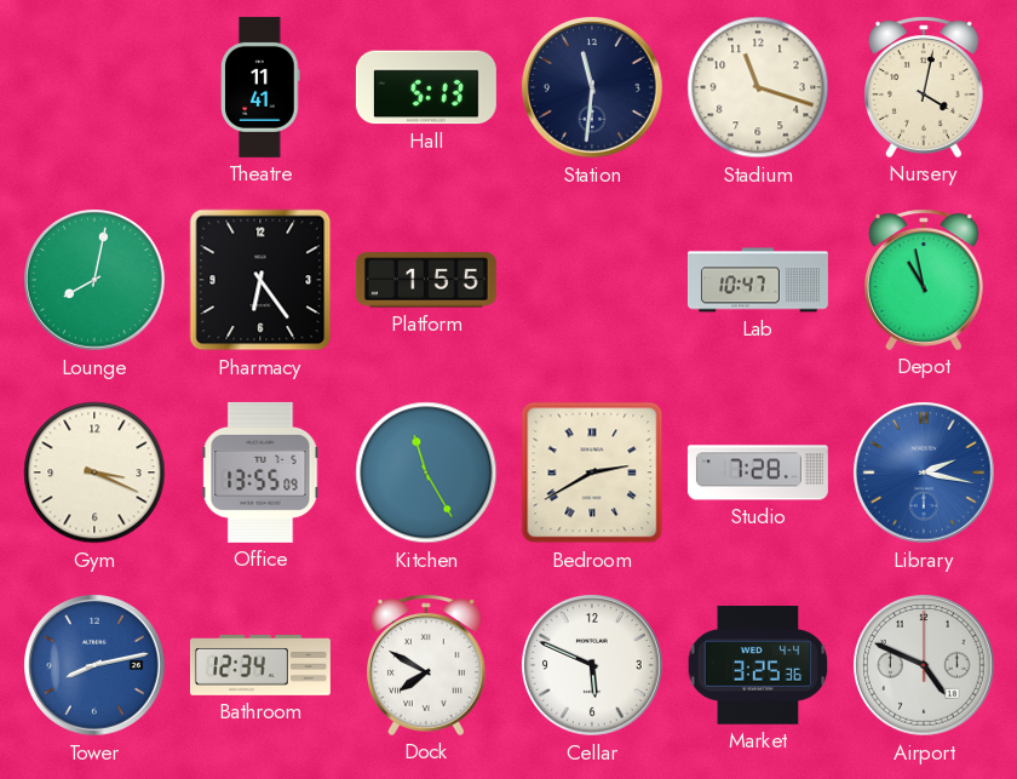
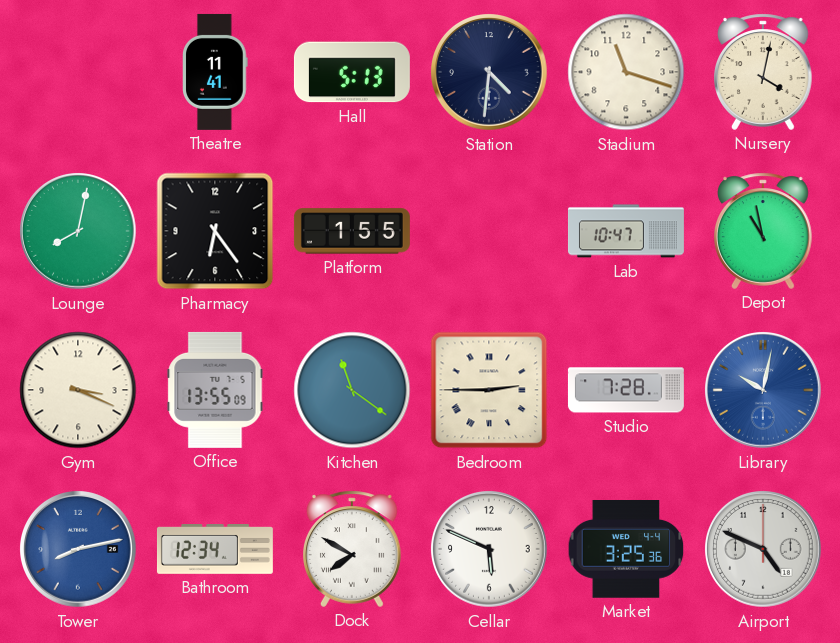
Station: 11:31 -> 4:31 (490, 73)
Kitchen: 11:25 -> 11:21 (352, 390)
Bedroom: 2:40 -> 2:45 (489, 390)
Library: 2:17 -> 10:02 (764, 391)
